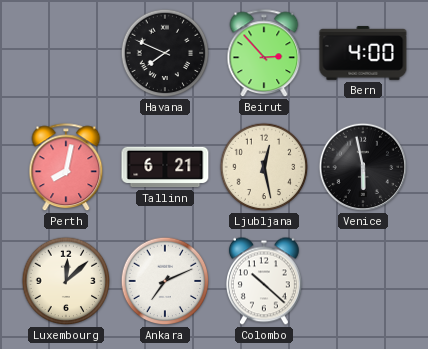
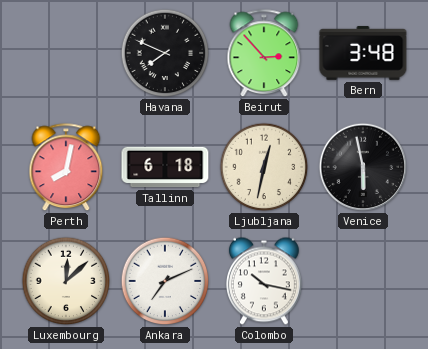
Bern: 4:00 -> 3:48 (363, 53)
Tallinn: 6:21 -> 6:18 (165, 167)
Ljubljana: 12:28 -> 12:32 (264, 167)
Colombo: 10:22 -> 10:17 (264, 281)
